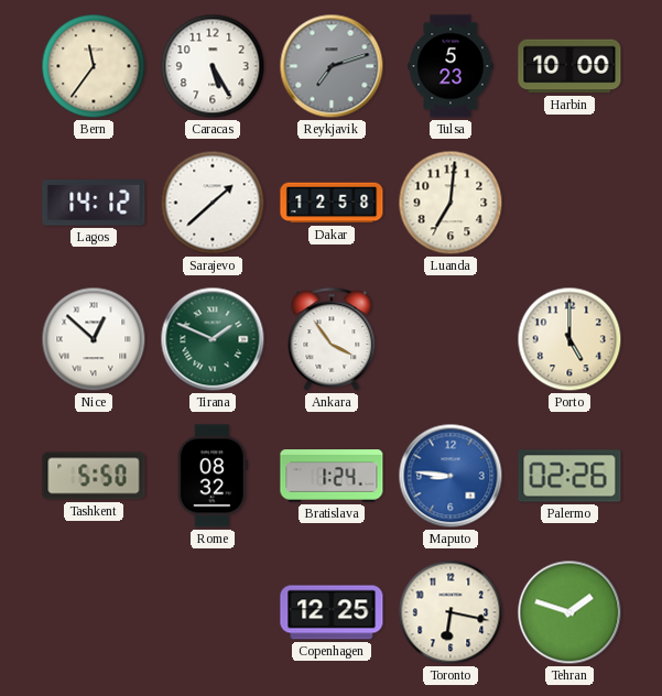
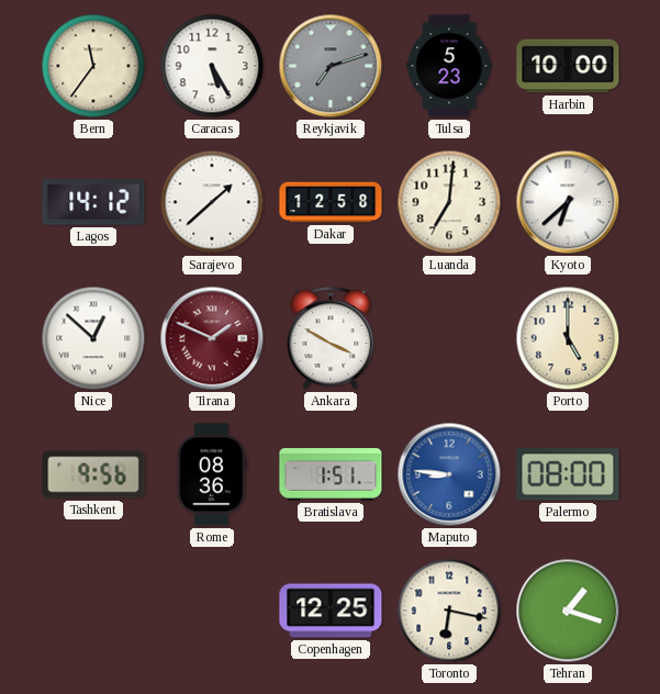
Kyoto: none -> 6:38 (568, 202)
Tirana dial: green -> burgundy (212, 338)
Ankara: 3:54 -> 3:50 (331, 338)
Tashkent: 5:50 -> 9:56 (93, 474)
Rome: 08:32 -> 08:36 (212, 474)
Bratislava: 1:24 -> 1:51 (331, 474)
Palermo: 02:26 -> 08:00 (568, 474)
Tehran: 1:48 -> 1:18 (568, 611)
